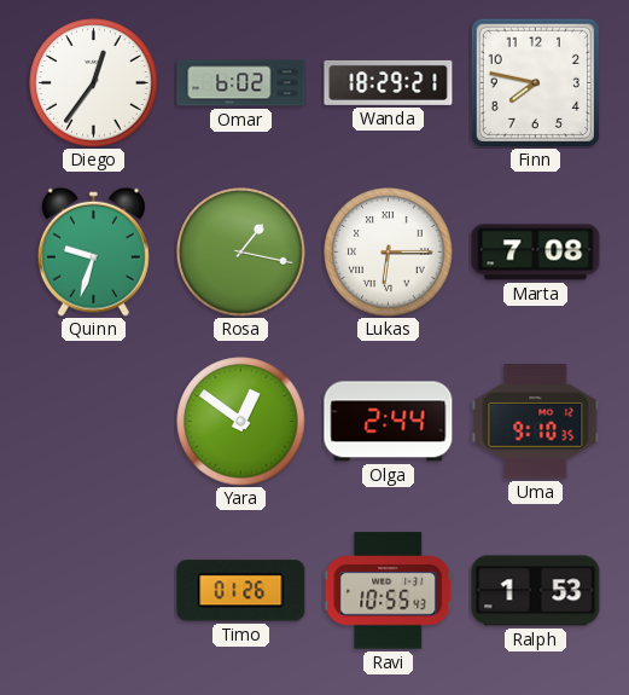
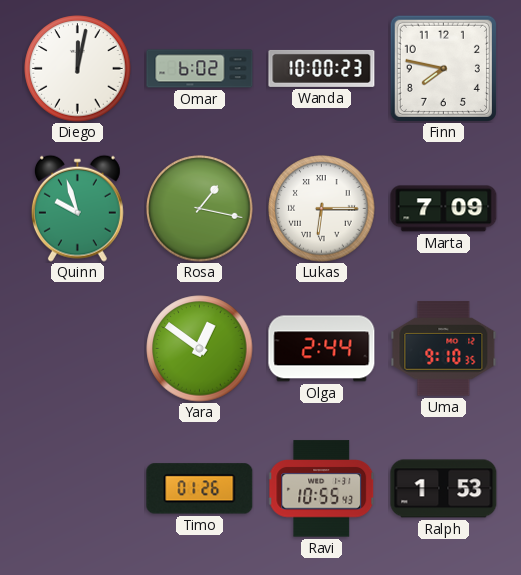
Diego: 12:36 -> 12:02 (78, 69)
Wanda: 18:29 -> 10:00 (322, 68)
Quinn: 9:33 -> 9:57 (77, 208)
Marta: 7:08 -> 7:09 (444, 209)
